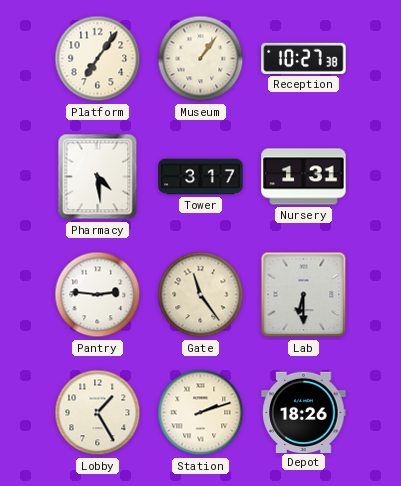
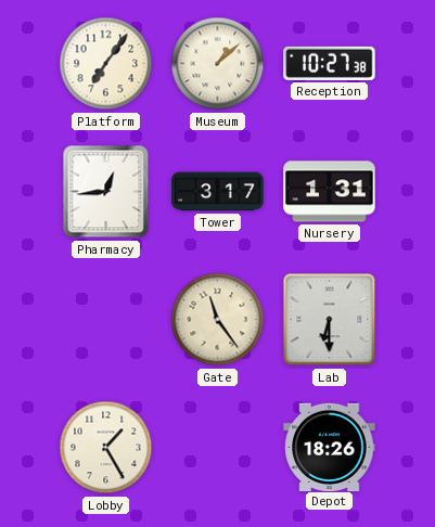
Museum: 1:06 -> 1:08 (218, 64)
Pharmacy: 4:29 -> 12:44 (106, 192)
Pantry: 2:46 -> none (98, 295)
Station: 2:12 -> none (201, 413)
